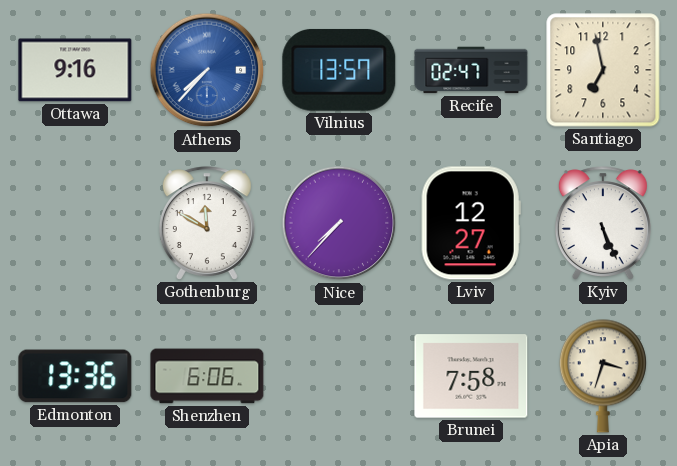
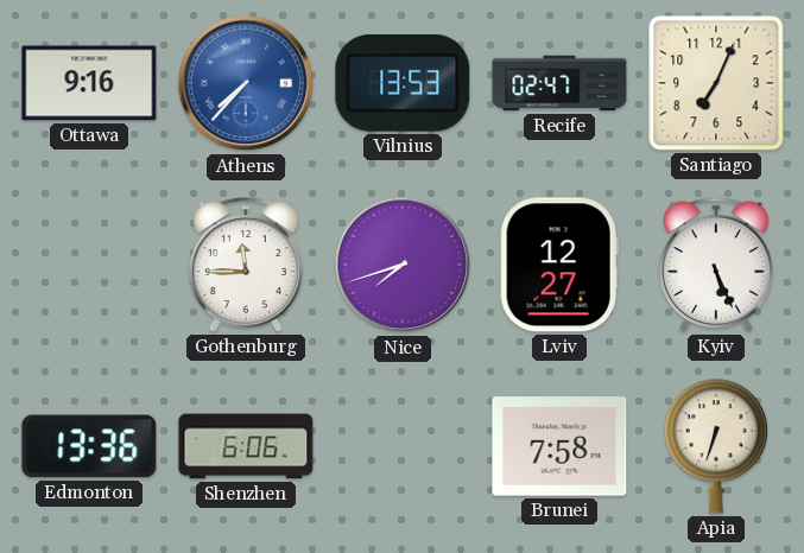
Vilnius: 13:57 -> 13:53 (403, 83)
Santiago: 6:58 -> 7:04 (716, 83)
Gothenburg: 11:50 -> 11:45 (246, 265)
Nice: 7:37 -> 7:42 (403, 265)
Apia: 3:33 -> 6:33 (716, 446)
